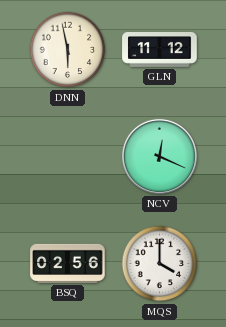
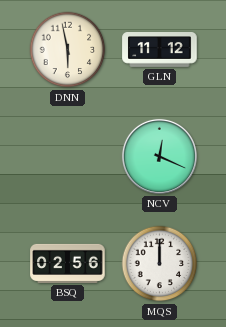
MQS: 4:00 -> 12:00 (160, 264)
